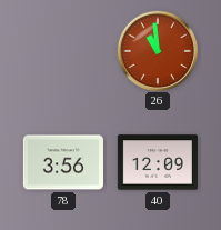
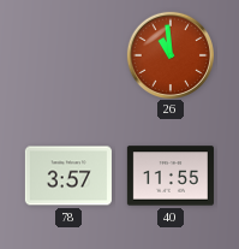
78: 3:56 -> 3:57 (68, 176)
40: 12:09 -> 11:55 (171, 176)
